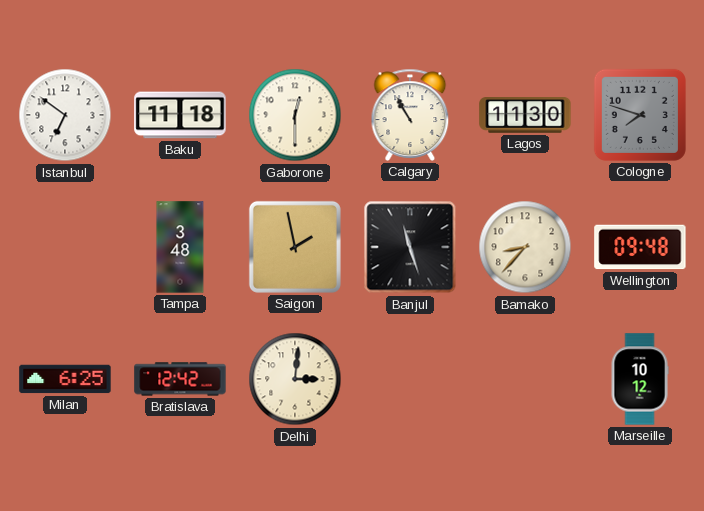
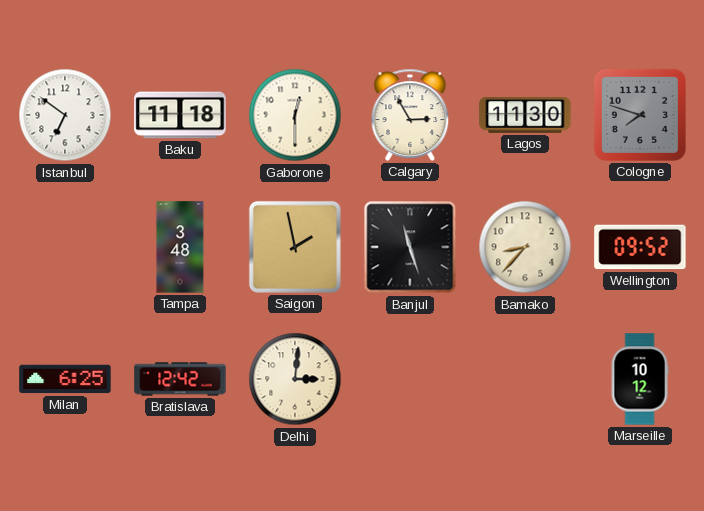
Calgary: 10:55 -> 2:55 (410, 115)
Wellington: 09:48 -> 09:52 (640, 247)
